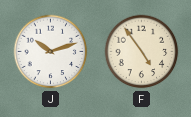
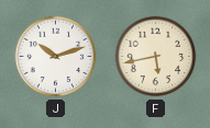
F: 4:54 -> 5:43 (156, 57)
